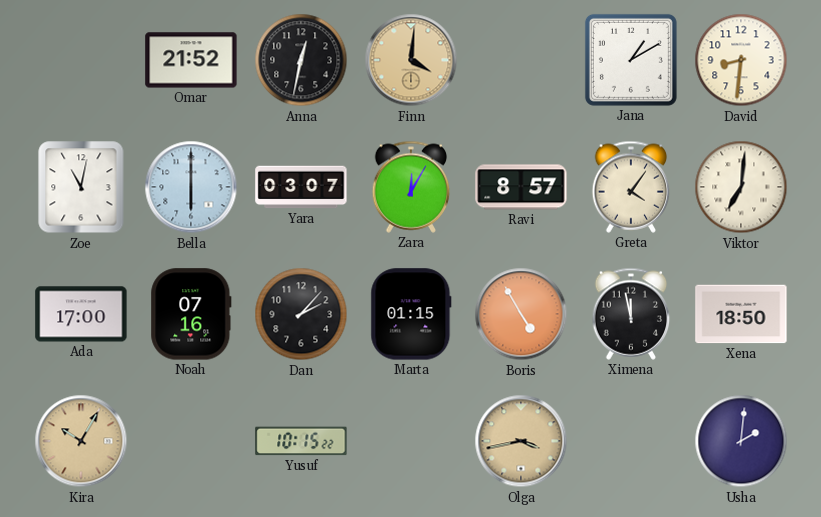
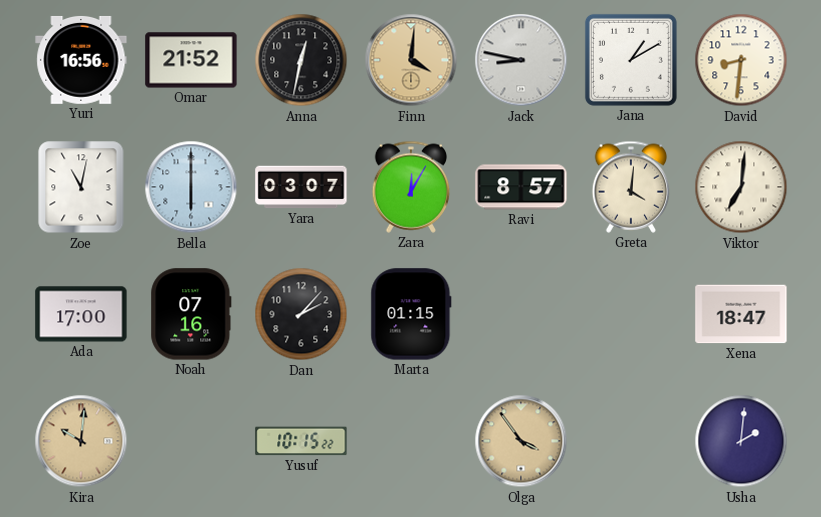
Yuri: none -> 16:56 (81, 60)
Jack: none -> 8:47 (521, 60)
Greta: 4:06 -> 4:01 (631, 187)
Boris: 4:55 -> none (521, 314)
Ximena: 11:58 -> none (631, 314)
Xena: 18:50 -> 18:47 (741, 314)
Kira: 10:05 -> 10:01 (81, 441)
Olga: 3:43 -> 3:54 (521, 441)
